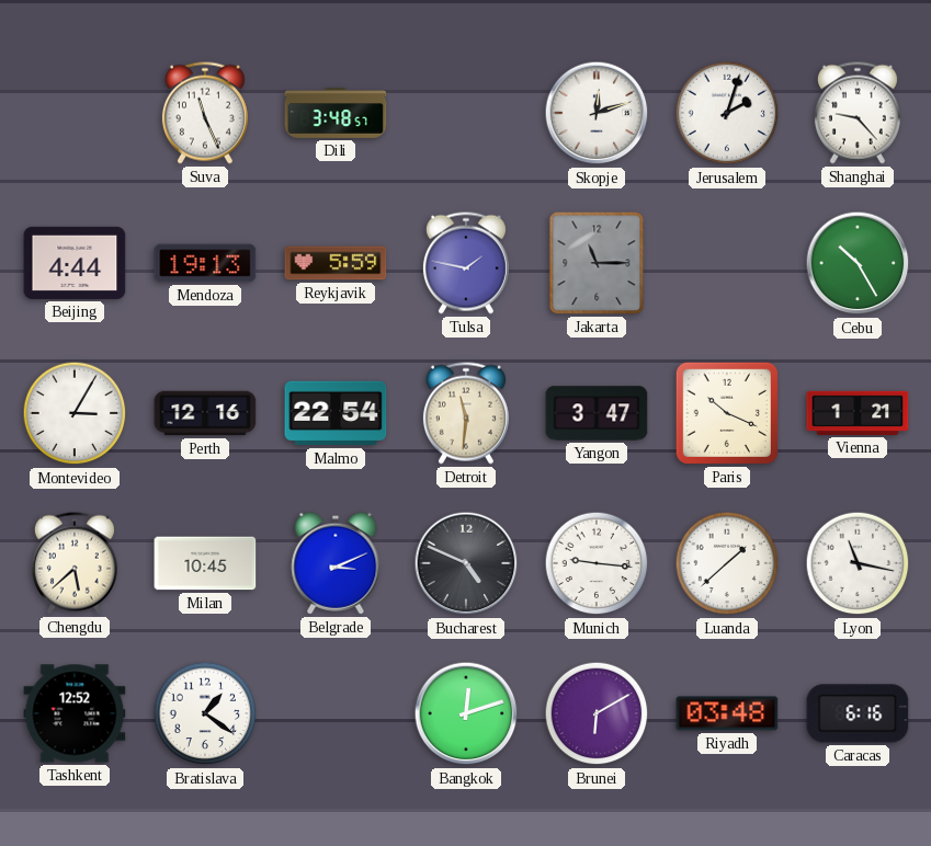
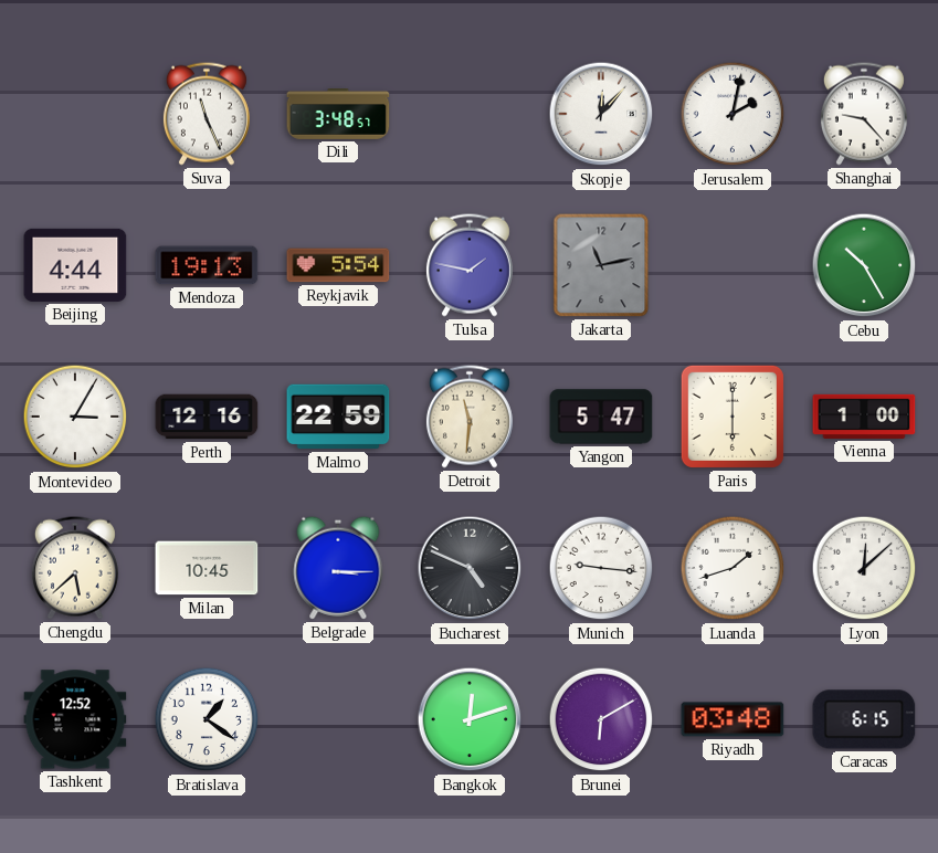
Skopje: 12:12 -> 12:07 (601, 114)
Jerusalem: 2:03 -> 2:02 (733, 114)
Reykjavik: 5:59 -> 5:54 (338, 265)
Jakarta: 11:15 -> 11:13 (601, 265)
Malmo: 22:54 -> 22:59 (338, 417)
Yangon: 3:47 -> 5:47 (601, 417)
Paris: 10:19 -> 6:00 (733, 417)
Vienna: 1:21 -> 1:00 (864, 417)
Belgrade: 3:11 -> 3:15 (338, 568)
Luanda: 1:38 -> 1:42 (733, 568)
Lyon: 11:17 -> 12:08 (864, 568)
Caracas: 6:16 -> 6:15 (864, 719)
